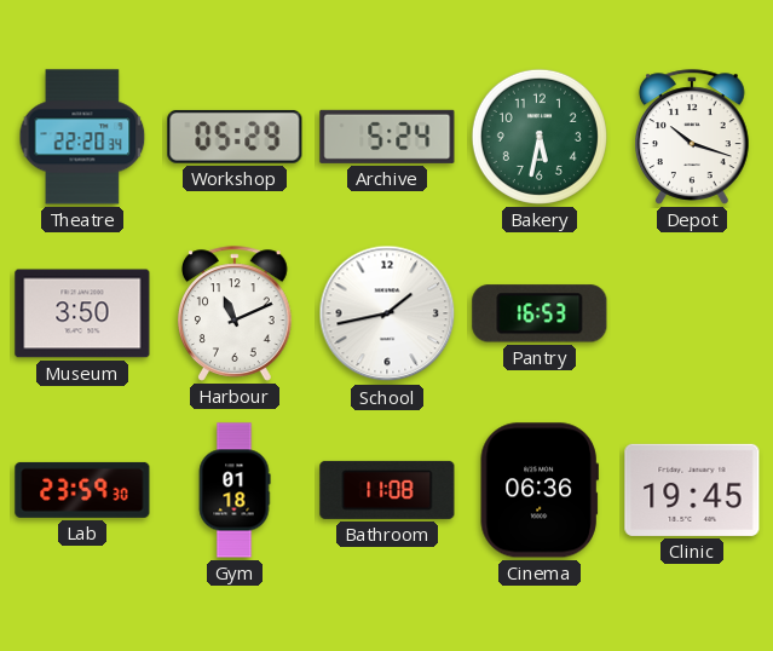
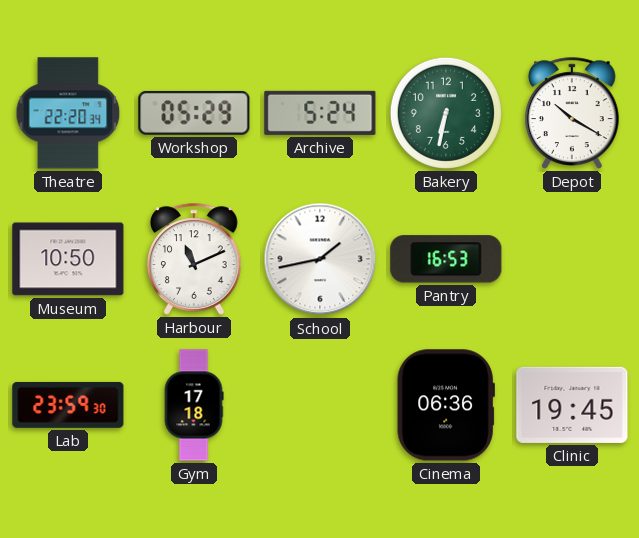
Bakery: 5:32 -> 6:32 (446, 113)
Depot: 10:18 -> 10:20 (573, 113)
Museum: 3:50 -> 10:50 (68, 259)
Gym: 01:18 -> 17:18 (194, 405)
Bathroom: 11:08 -> none (387, 490)
